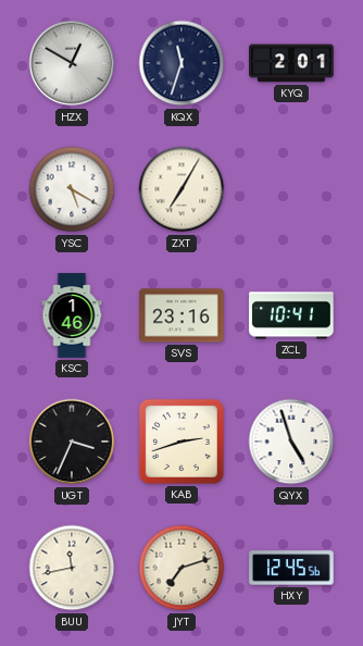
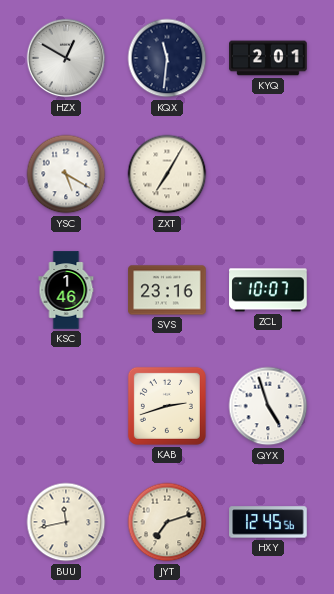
KQX: 11:33 -> 11:31 (167, 58)
ZCL: 10:41 -> 10:07 (268, 290)
UGT: 3:34 -> none (72, 442)
